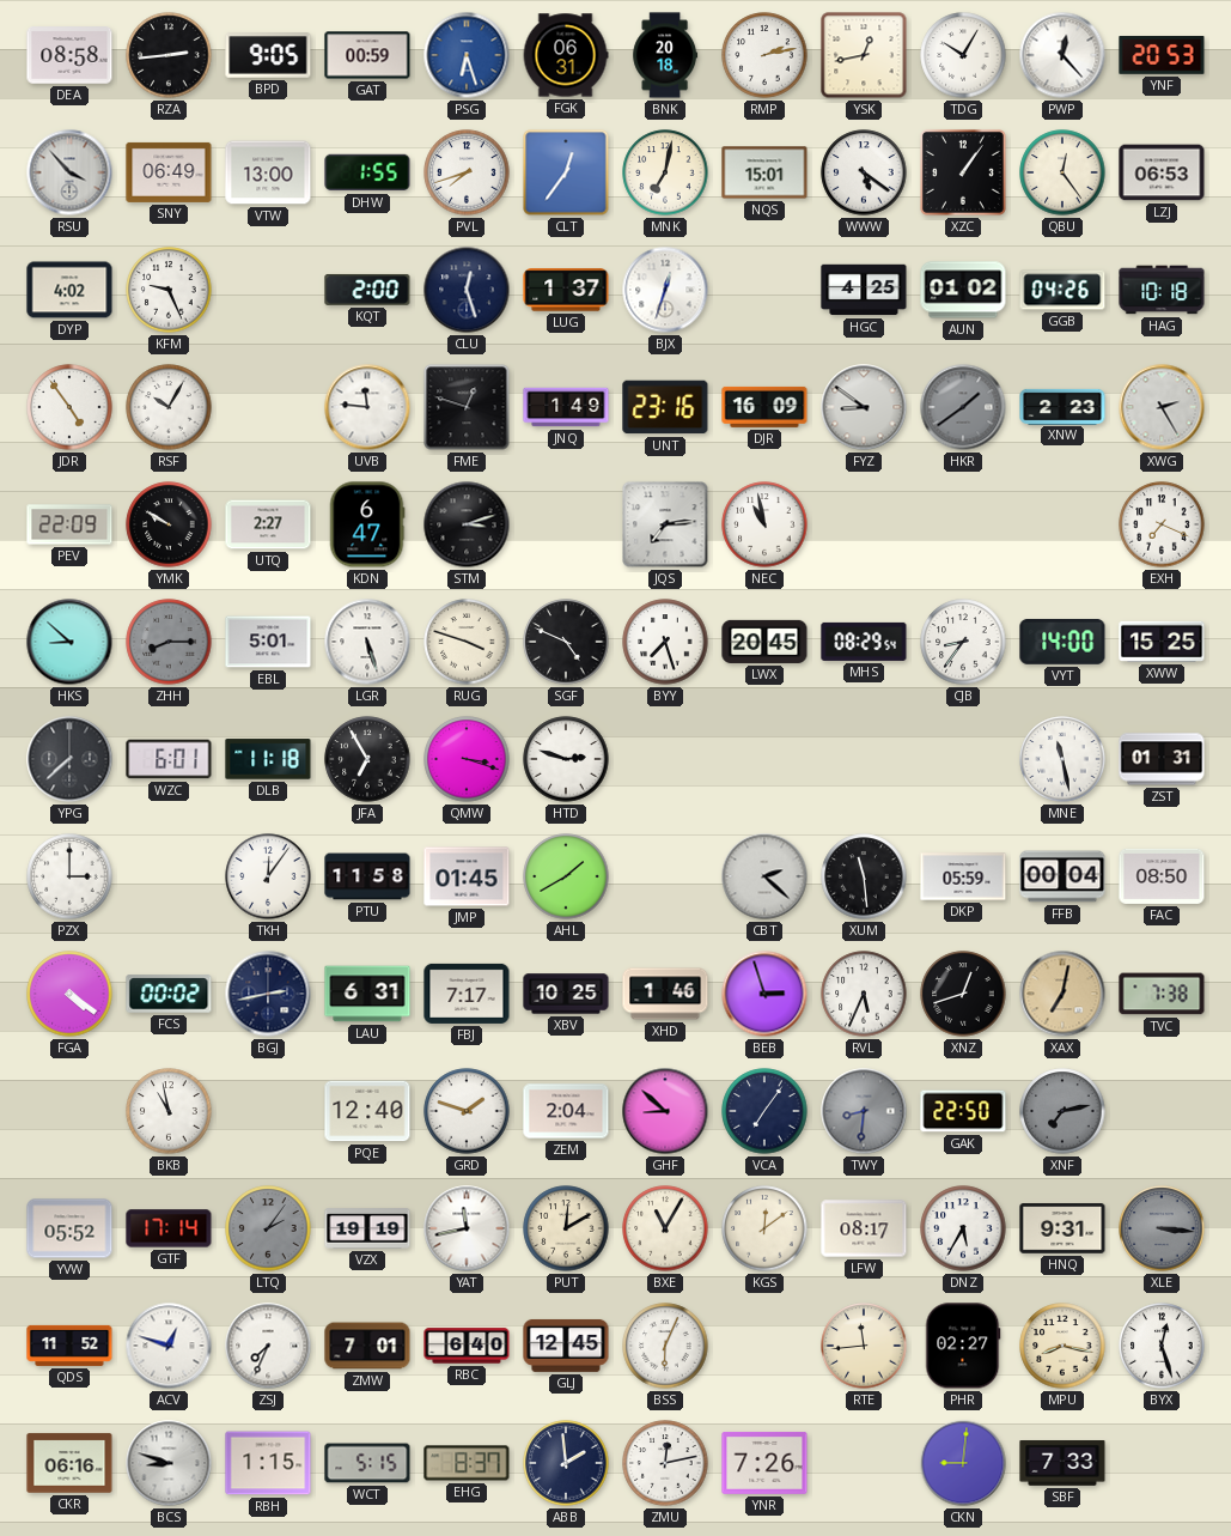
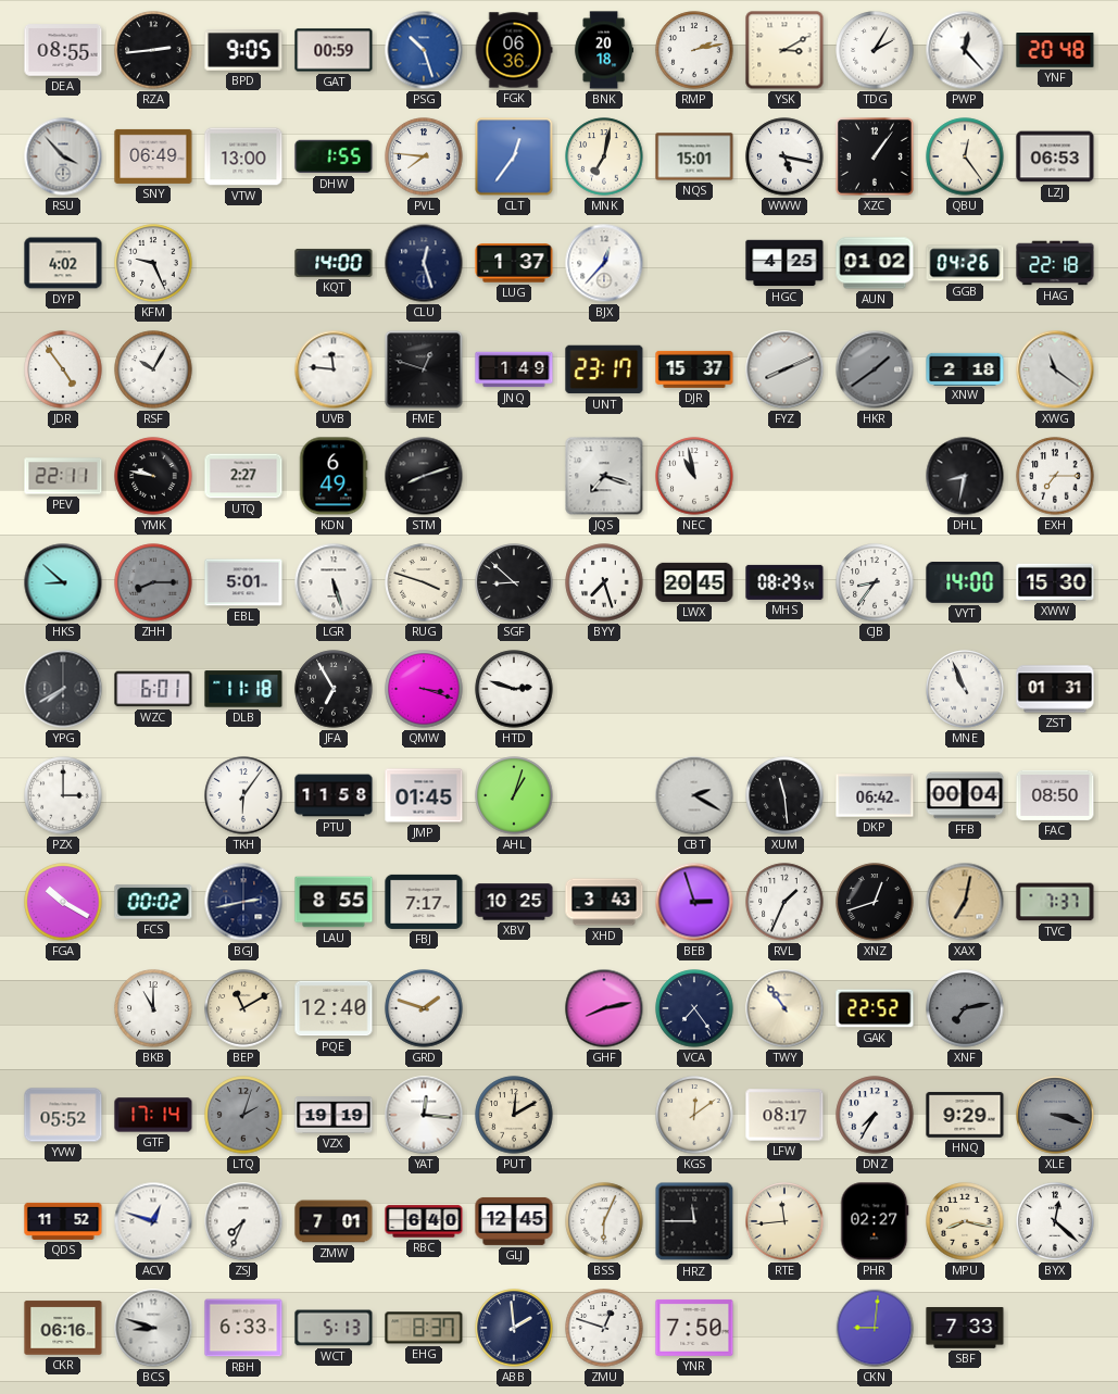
DEA: 08:58 -> 08:55 (63, 50)
PSG: 6:27 -> 10:27 (424, 50)
FGK: 06:31 -> 06:36 (514, 50)
YSK: 12:43 -> 3:10 (784, 50)
TDG: 10:05 -> 2:05 (875, 50)
YNF: 20:53 -> 20:48 (1055, 51)
PVL: 7:42 -> 7:46 (424, 156)
WWW: 5:21 -> 5:17 (784, 156)
KQT: 2:00 -> 14:00 (334, 263)
BJX: 12:33 -> 12:37 (604, 263)
HAG: 10:18 -> 22:18 (1055, 263)
UNT: 23:16 -> 23:17 (604, 369)
DJR: 16:09 -> 15:37 (694, 369)
FYZ: 8:51 -> 8:11 (784, 369)
XNW: 2:23 -> 2:18 (965, 368)
XWG: 2:25 -> 11:21 (1055, 369)
PEV: 22:09 -> 22:11 (63, 476)
YMK: 9:50 -> 9:47 (153, 476)
KDN: 6:47 -> 6:49 (334, 476)
STM: 3:12 -> 8:12 (424, 476)
JQS: 7:14 -> 7:18 (604, 476)
DHL: none -> 8:32 (965, 476)
EXH: 7:19 -> 7:15 (1055, 476)
SGF: 4:49 -> 8:52 (514, 582)
XWW: 15:25 -> 15:30 (1055, 582)
YPG: 7:38 -> 7:40 (63, 689)
MNE: 11:28 -> 10:56 (965, 689)
TKH: 12:06 -> 6:06 (243, 795)
AHL: 1:40 -> 1:03 (514, 795)
CBT: 2:22 -> 2:20 (694, 795)
DKP: 05:59 -> 06:42 (875, 795)
FGA: 4:21 -> 10:20 (63, 902)
LAU: 6:31 -> 8:55 (334, 902)
XHD: 1:46 -> 3:43 (604, 902)
RVL: 5:34 -> 1:34 (784, 902)
TVC: 7:38 -> 7:37 (1055, 902)
BKB: 10:58 -> 11:00 (153, 1008)
BEP: none -> 11:10 (243, 1008)
ZEM: 2:04 -> none (566, 1111)
GHF: 8:52 -> 8:13 (604, 1008)
VCA: 7:06 -> 7:24 (694, 1008)
TWY: 8:31 -> 10:54 (784, 1008)
TWY dial: grey -> cream (784, 1008)
GAK: 22:50 -> 22:52 (875, 1008)
LTQ: 2:06 -> 2:03 (243, 1115)
YAT: 11:43 -> 12:16 (424, 1115)
BXE: 11:05 -> none (665, 1228)
DNZ: 5:35 -> 7:35 (875, 1115)
HNQ: 9:31 -> 9:29 (965, 1115)
XLE: 3:16 -> 3:18 (1055, 1115)
HRZ: none -> 11:45 (694, 1221)
BYX: 12:27 -> 12:22 (1055, 1221)
RBH: 1:15 -> 6:33 (243, 1328)
WCT: 5:15 -> 5:13 (334, 1328)
ZMU: 12:13 -> 12:48 (604, 1328)
YNR: 7:26 -> 7:50 (694, 1328)
